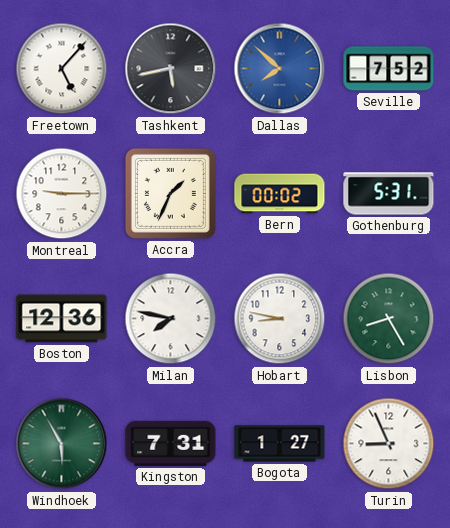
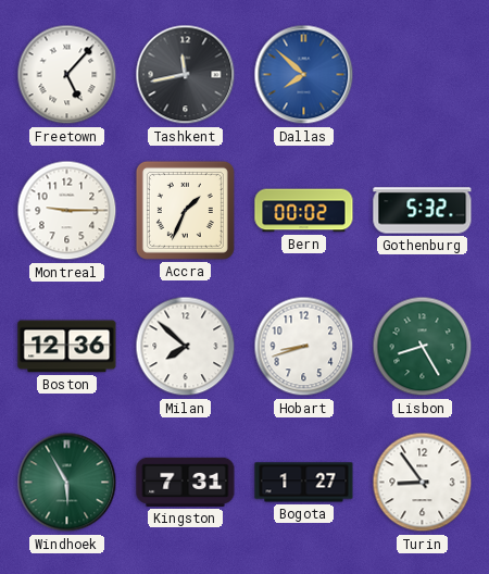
Tashkent: 5:43 -> 11:43 (186, 75)
Seville: 7:52 -> none (389, 69)
Gothenburg: 5:31 -> 5:32 (423, 211)
Milan: 7:47 -> 7:52 (186, 347)
Hobart: 8:47 -> 8:42 (304, 347)
Turin: 8:56 -> 8:54 (423, 483)
